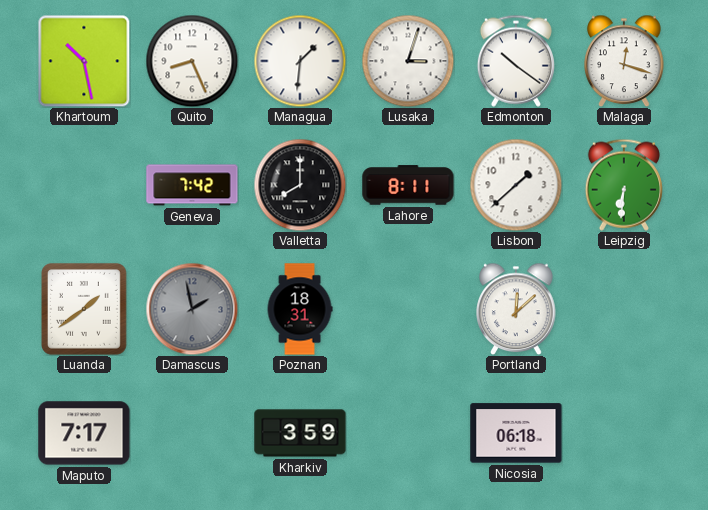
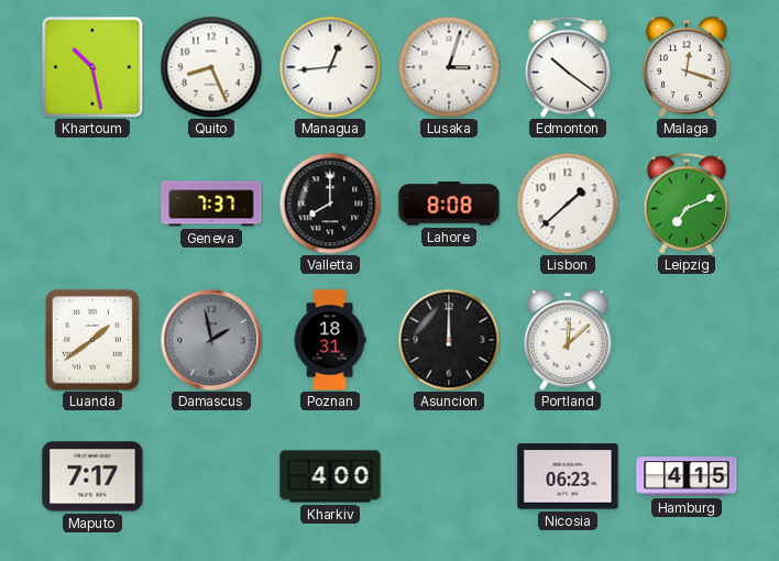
Managua: 1:31 -> 12:44 (330, 67)
Geneva: 7:42 -> 7:37 (211, 204)
Lahore: 8:11 -> 8:08 (449, 204)
Leipzig: 6:31 -> 7:11 (687, 204)
Asuncion: none -> 12:00 (449, 340)
Kharkiv: 3:59 -> 4:00 (330, 476)
Nicosia: 06:18 -> 06:23 (568, 476)
Hamburg: none -> 4:15 (687, 476)
